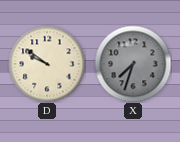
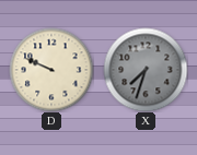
D: 9:51 -> 9:49 (51, 70)
